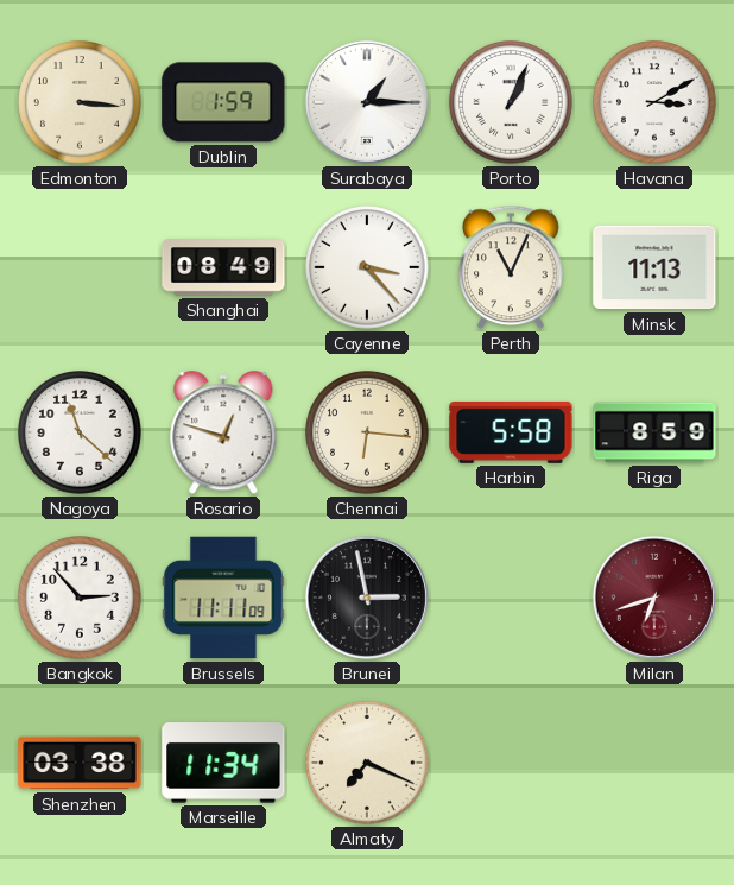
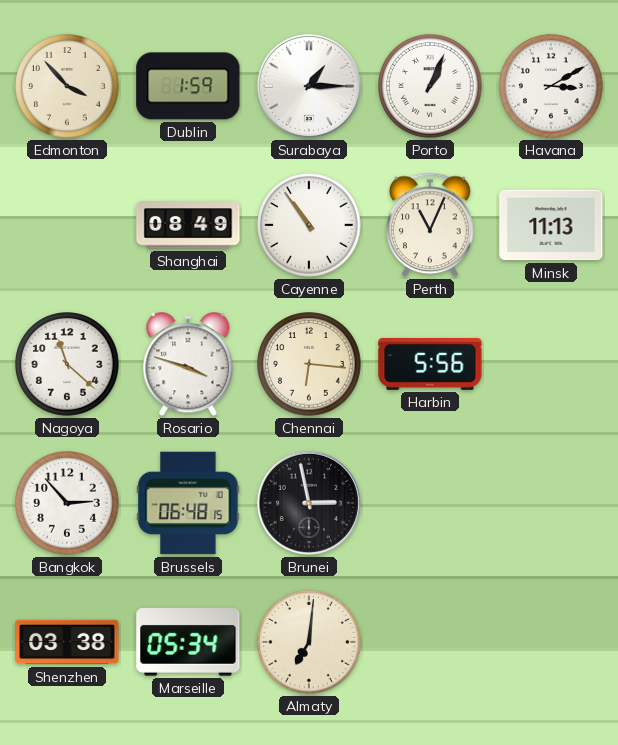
Edmonton: 3:16 -> 3:53 (67, 86)
Cayenne: 3:23 -> 10:54 (309, 225)
Rosario: 12:48 -> 3:48 (188, 365)
Harbin: 5:58 -> 5:56 (430, 364)
Riga: 8:59 -> none (654, 432)
Brussels: 11:11 -> 06:48 (188, 503)
Milan: 6:42 -> none (654, 598)
Marseille: 11:34 -> 05:34 (188, 642)
Almaty: 7:19 -> 7:01 (309, 642)
